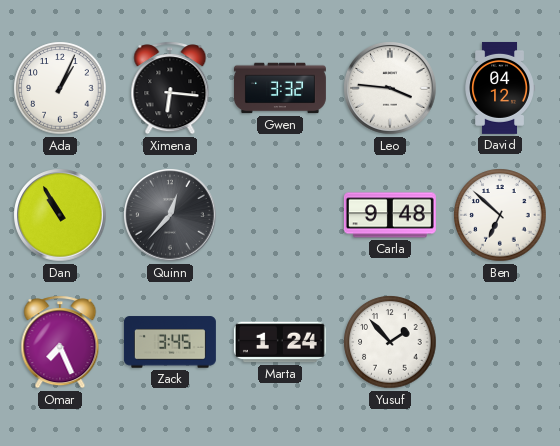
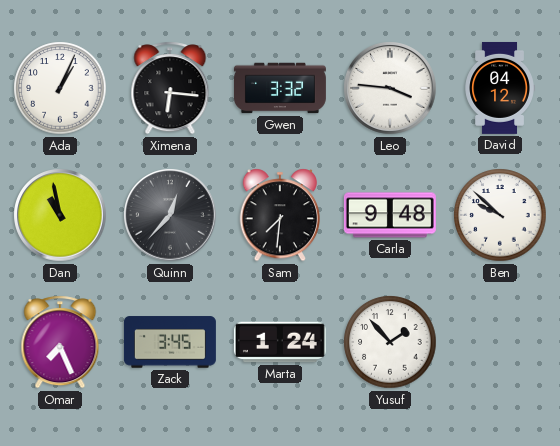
Dan: 10:55 -> 10:58 (60, 215)
Sam: none -> 7:31 (279, 215)
Ben: 6:52 -> 9:52 (500, 215)
